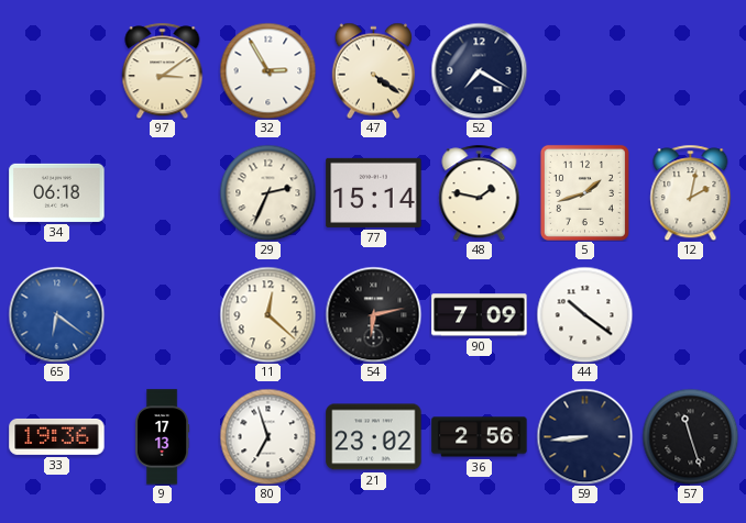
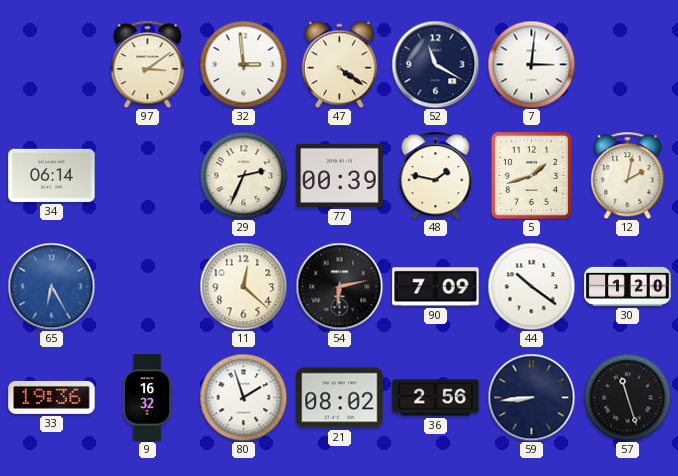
32: 2:55 -> 2:59 (243, 64)
52: 7:20 -> 11:20 (435, 64)
7: none -> 3:01 (531, 64)
34: 06:18 -> 06:14 (52, 175)
77: 15:14 -> 00:39 (340, 175)
65: 6:21 -> 6:25 (51, 286)
30: none -> 1:20 (628, 286)
9: 17:13 -> 16:32 (148, 398)
80: 6:57 -> 1:57 (243, 397)
21: 23:02 -> 08:02 (340, 398)
